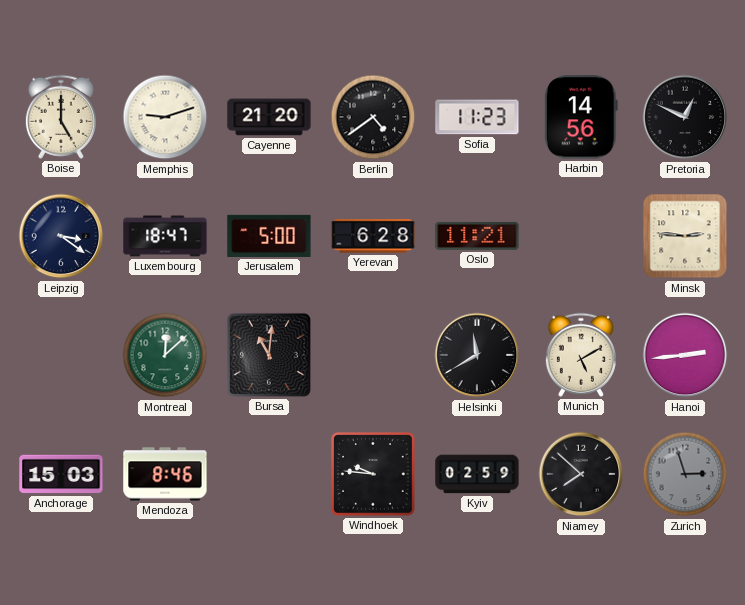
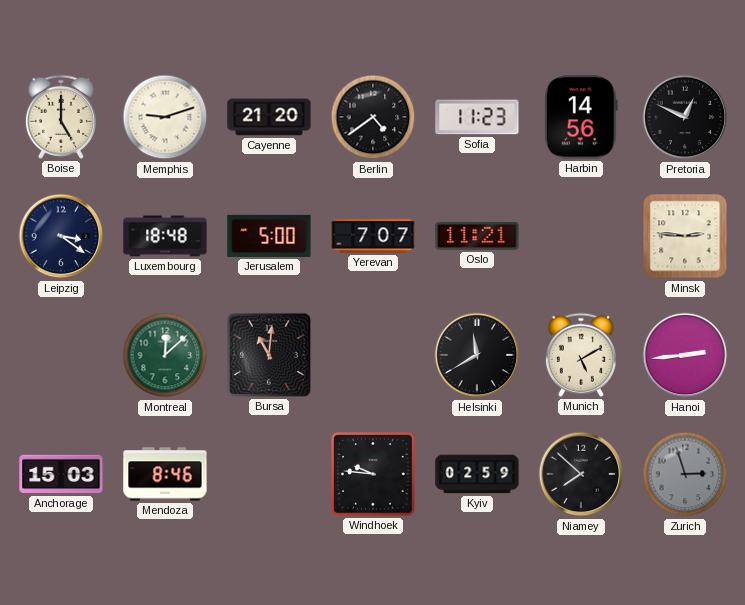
Luxembourg: 18:47 -> 18:48 (165, 236)
Yerevan: 6:28 -> 7:07 (373, 236)
